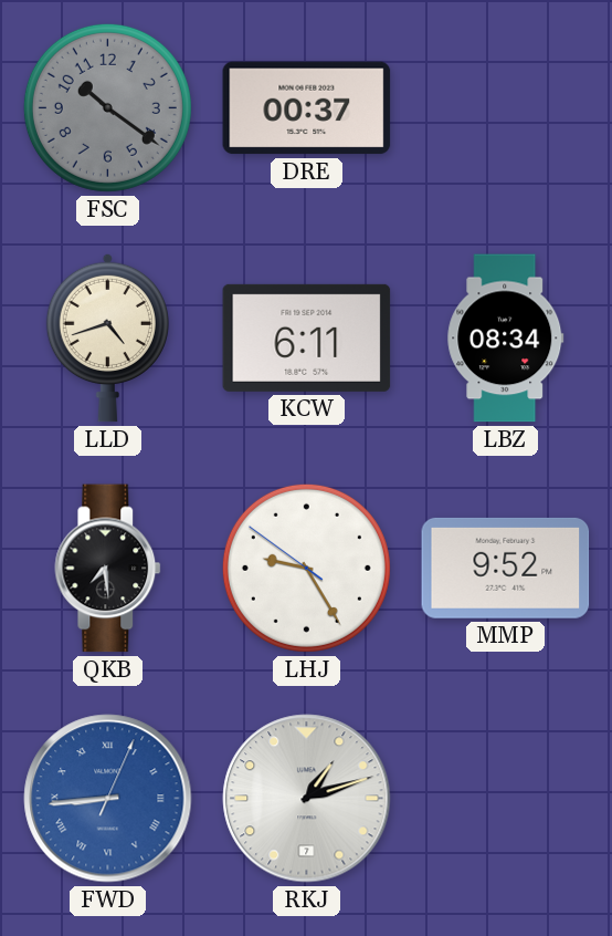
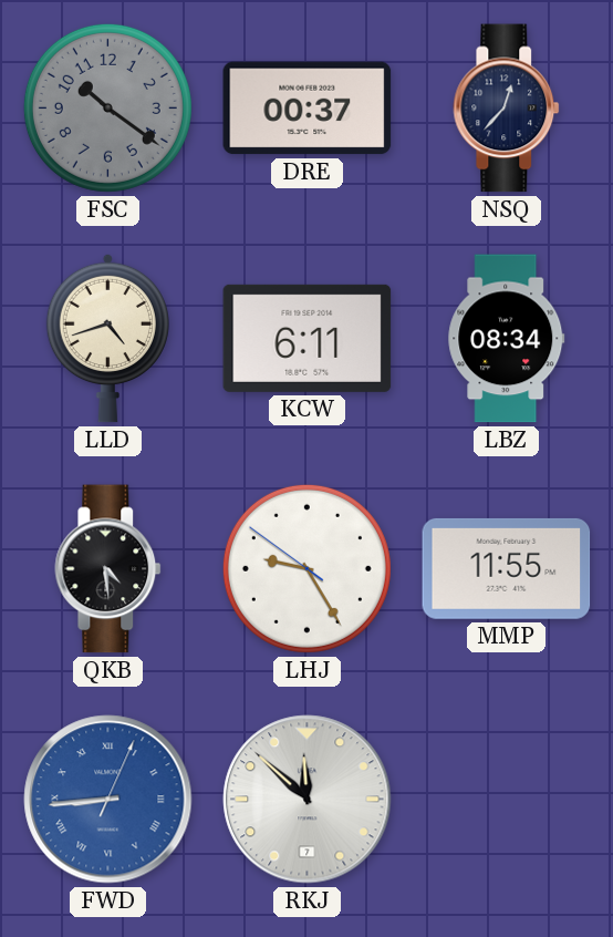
NSQ: none -> 12:37 (507, 109)
QKB: 7:29 -> 4:29 (108, 569)
MMP: 9:52 -> 11:55 (507, 568)
RKJ: 1:12 -> 11:52 (308, 800)
